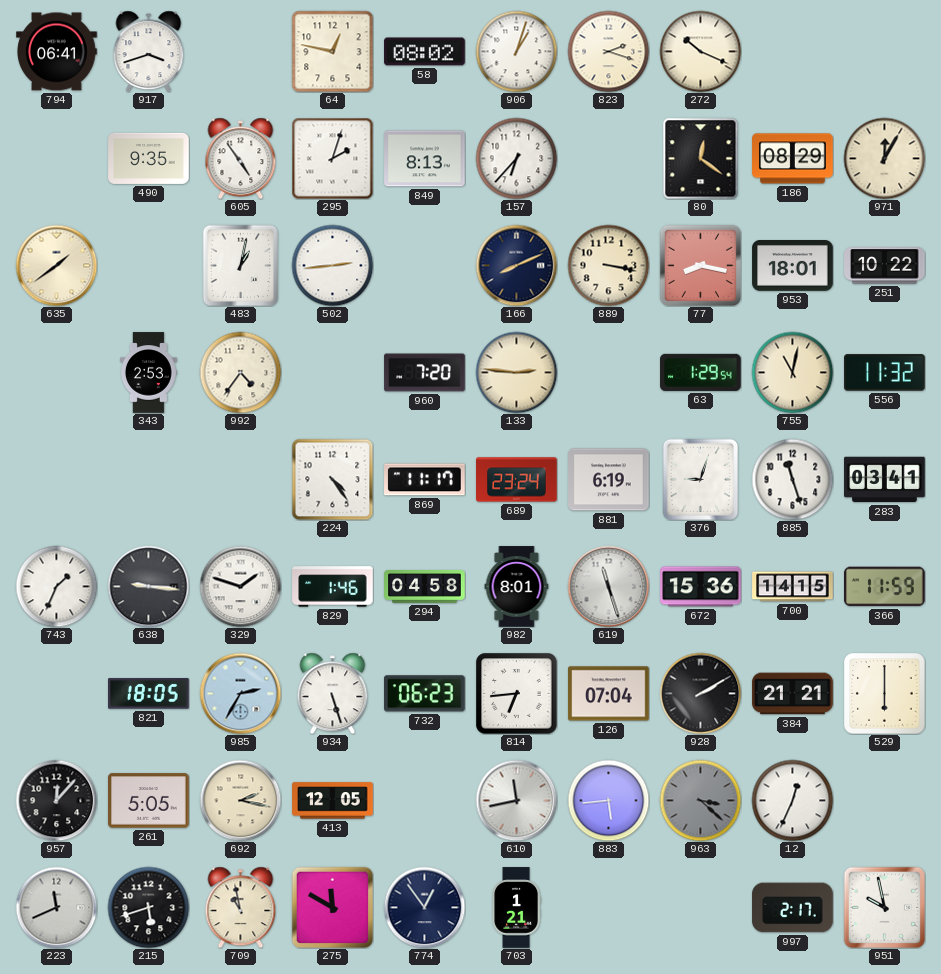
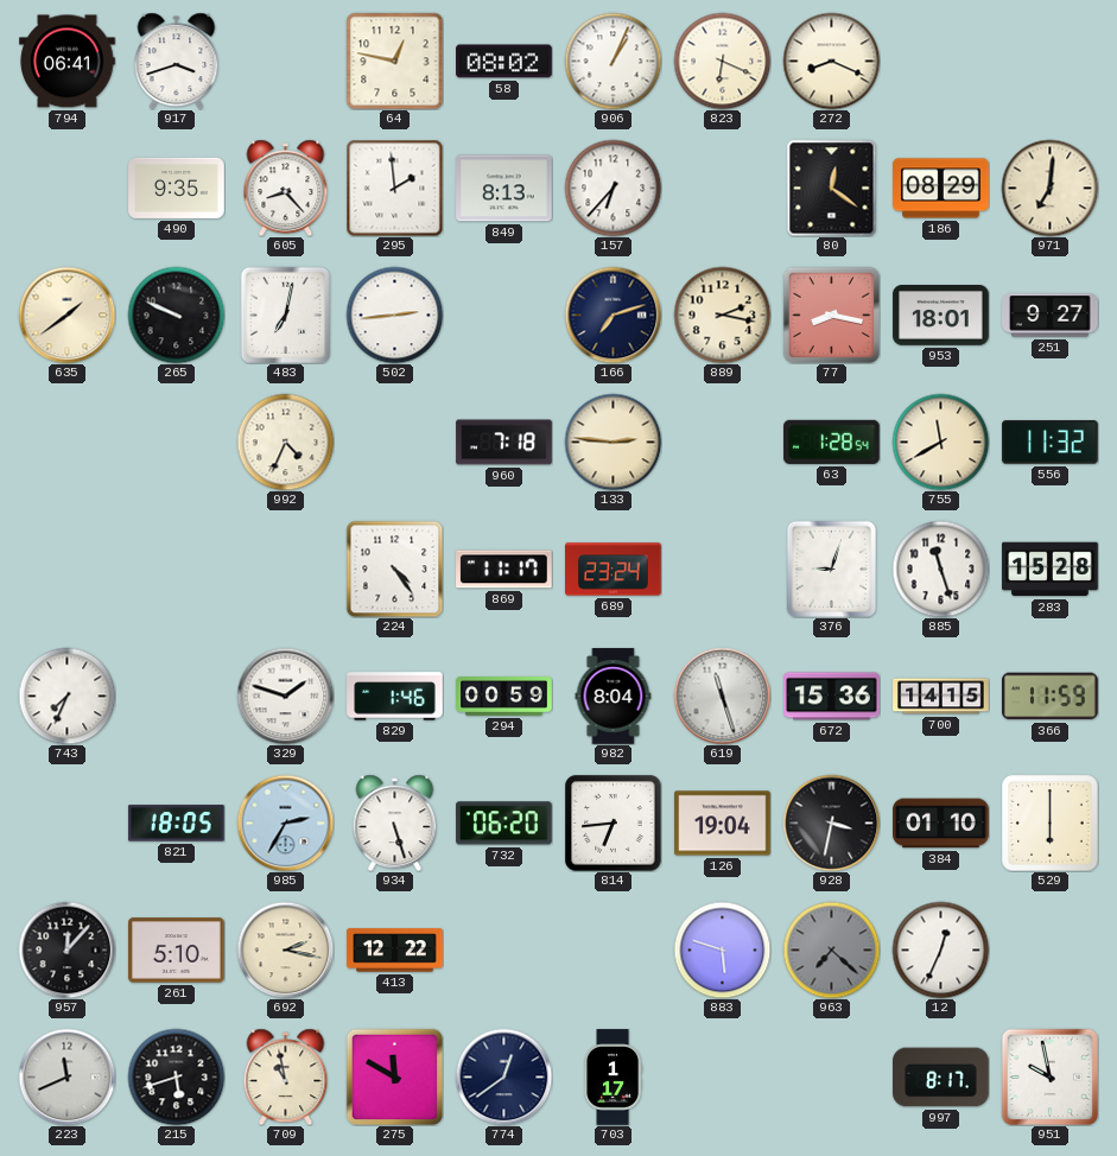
906: 1:03 -> 1:04 (613, 61)
823: 2:18 -> 6:19 (722, 61)
272: 10:19 -> 8:19 (831, 61)
605: 4:54 -> 8:23 (286, 188)
295: 2:03 -> 1:59 (394, 188)
971: 12:05 -> 7:01 (1049, 188)
265: none -> 9:49 (176, 315)
483: 1:02 -> 7:02 (285, 315)
166: 8:11 -> 7:12 (613, 315)
889: 3:17 -> 2:17 (722, 315)
251: 10:22 -> 9:27 (1051, 316)
343: 2:53 -> none (149, 373)
992: 4:36 -> 4:34 (285, 442)
960: 7:20 -> 7:18 (504, 443)
63: 1:29 -> 1:28 (832, 442)
755: 11:02 -> 11:40 (940, 442)
881: 6:19 -> none (609, 480)
283: 03:41 -> 15:28 (1051, 570)
743: 1:34 -> 7:34 (66, 695)
638: 9:16 -> none (148, 586)
294: 04:58 -> 00:59 (504, 697)
982: 8:01 -> 8:04 (614, 697)
732: 06:23 -> 06:20 (504, 824)
126: 07:04 -> 19:04 (723, 824)
928: 2:10 -> 3:32 (831, 822)
384: 21:21 -> 01:10 (941, 824)
261: 5:05 -> 5:10 (177, 951)
413: 12:05 -> 12:22 (395, 951)
610: 11:43 -> none (516, 800)
883: 5:44 -> 5:48 (722, 949)
963: 3:22 -> 7:22 (831, 949)
774: 12:54 -> 12:39 (503, 1076)
703: 1:21 -> 1:17 (613, 1078)
997: 2:17 -> 8:17 (941, 1078)
